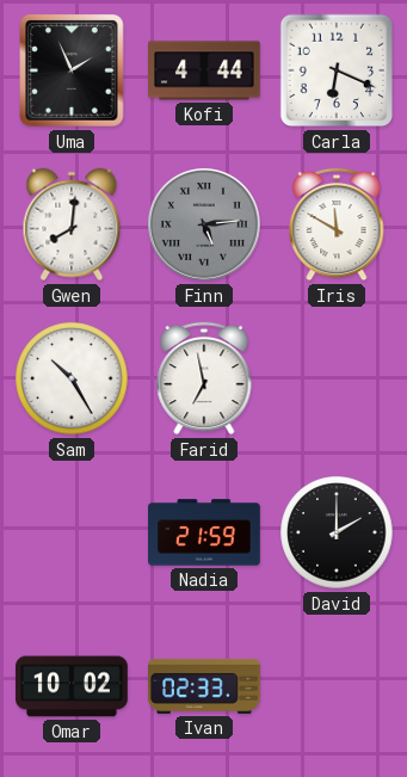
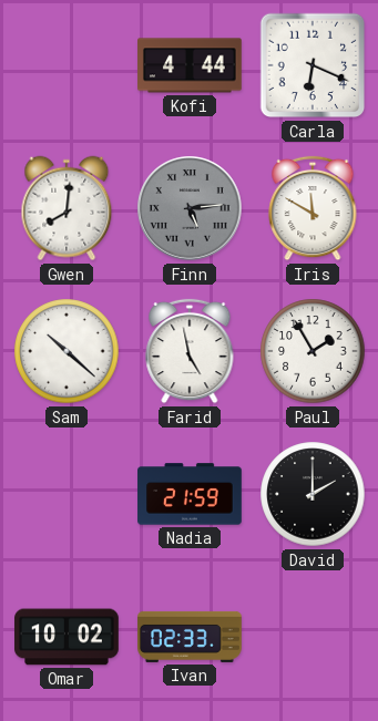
Uma: 1:56 -> none (73, 72)
Sam: 10:25 -> 10:22 (67, 351)
Farid: 6:58 -> 4:58 (190, 351)
Paul: none -> 1:55 (313, 351)
